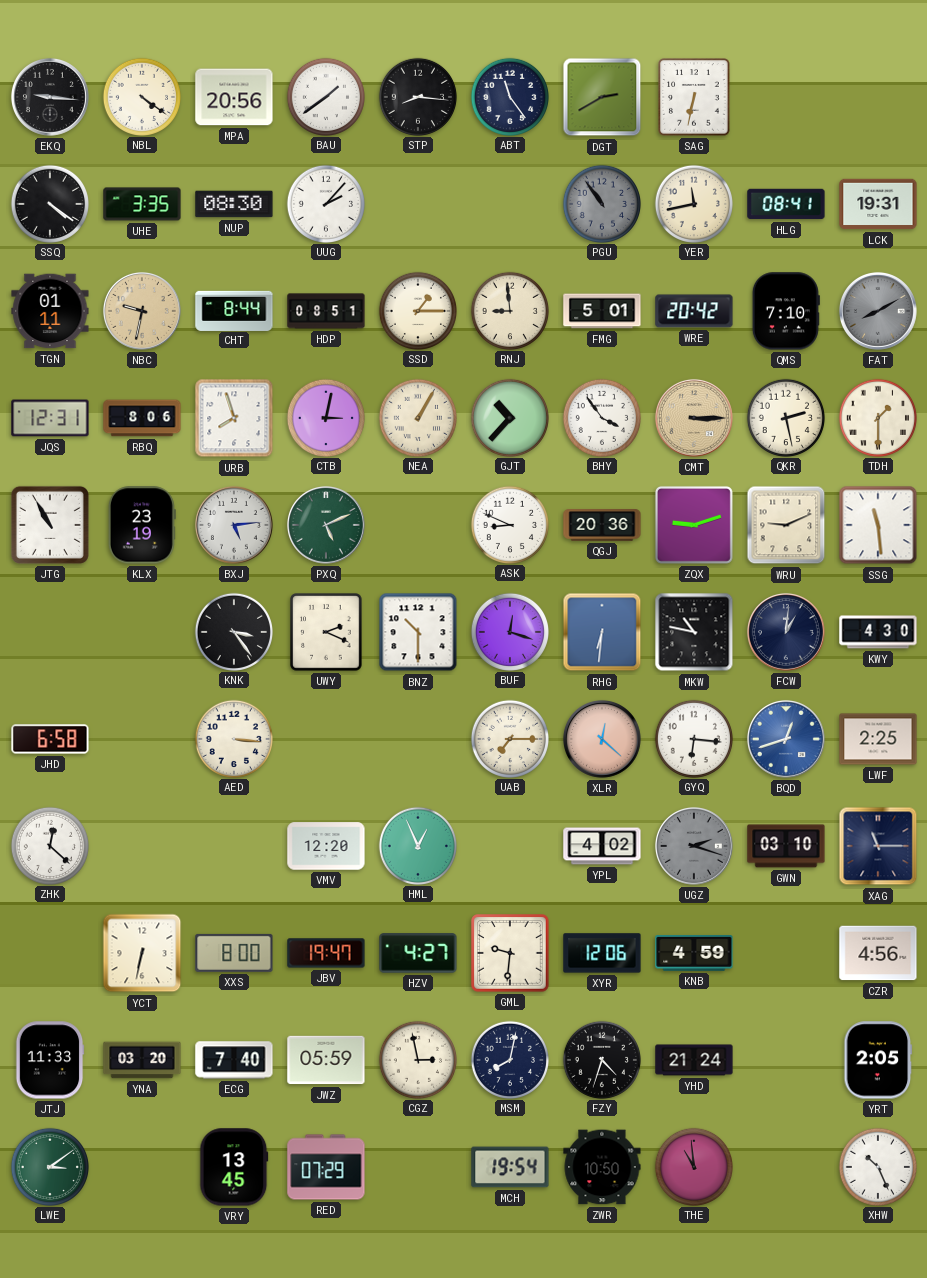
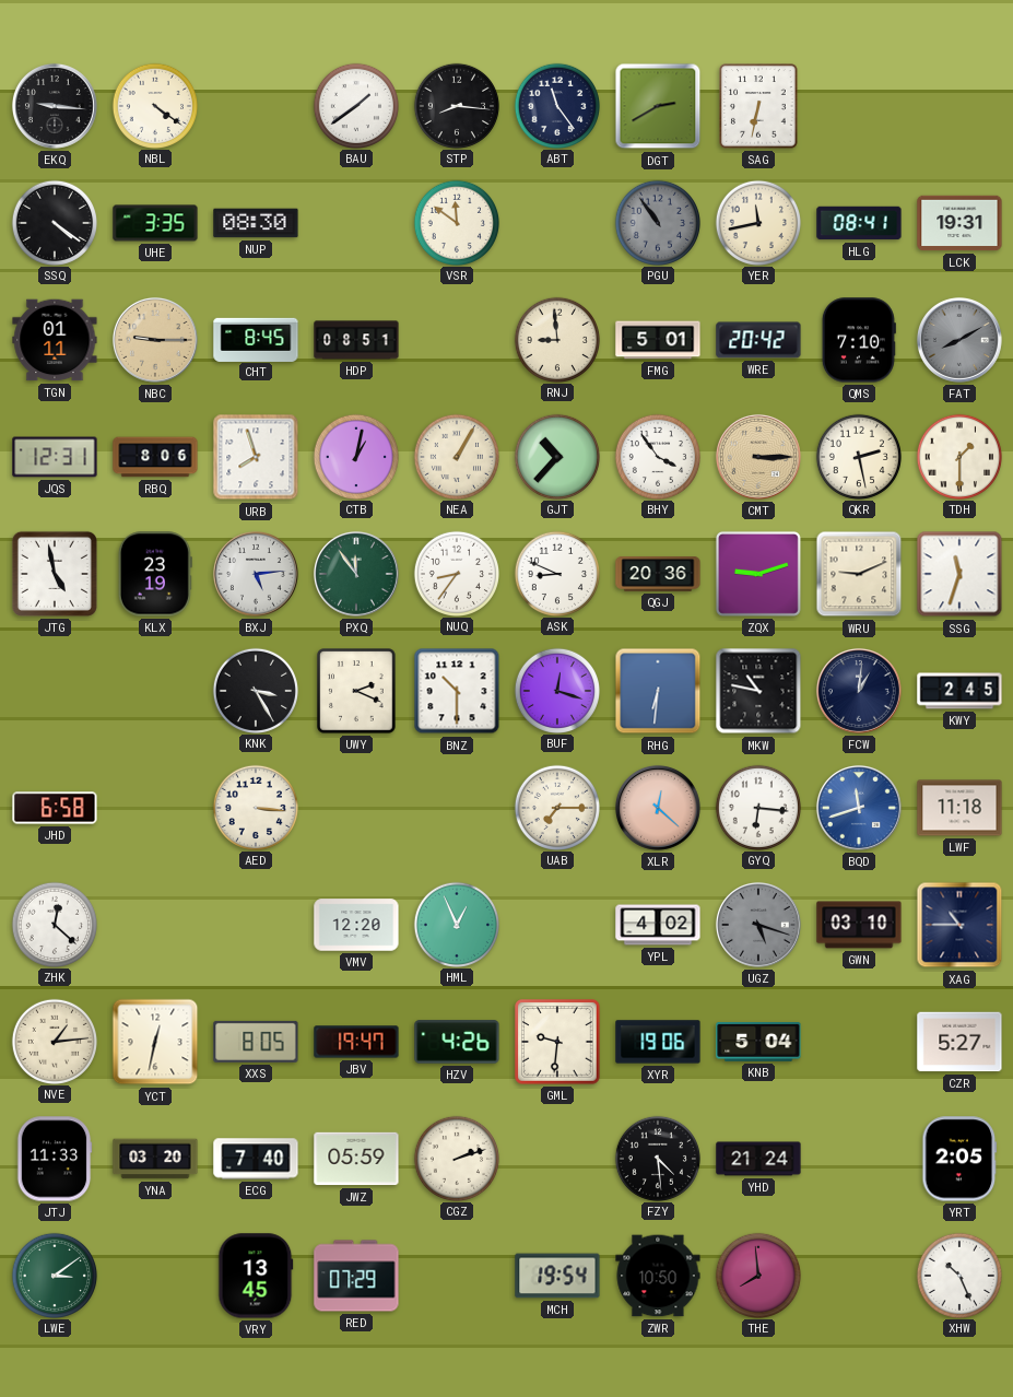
MPA: 20:56 -> none (234, 97)
UUG: 2:07 -> none (325, 203)
VSR: none -> 11:51 (456, 222)
NBC: 9:32 -> 9:15 (155, 340)
CHT: 8:44 -> 8:45 (256, 339)
SSD: 1:15 -> none (417, 310)
CTB: 3:02 -> 1:02 (355, 456)
JTG: 10:55 -> 4:58 (55, 574)
PXQ: 5:11 -> 11:54 (356, 574)
NUQ: none -> 8:36 (456, 573)
SSG: 11:29 -> 11:33 (959, 574)
KNK: 3:24 -> 3:25 (255, 690)
KWY: 4:30 -> 2:45 (959, 691)
BQD: 12:42 -> 11:42 (859, 808)
LWF: 2:25 -> 11:18 (959, 808)
UGZ: 2:18 -> 5:18 (758, 925)
XAG: 11:15 -> 10:45 (959, 925)
NVE: none -> 1:14 (54, 1041)
YCT: 6:32 -> 12:32 (155, 1042)
XXS: 8:00 -> 8:05 (256, 1042)
HZV: 4:27 -> 4:26 (457, 1042)
XYR: 12:06 -> 19:06 (658, 1042)
KNB: 4:59 -> 5:04 (758, 1043)
CZR: 4:56 -> 5:27 (959, 1042)
CGZ: 2:58 -> 2:12 (456, 1158)
MSM: 8:02 -> none (509, 1059)
FZY: 4:33 -> 4:29 (657, 1158)
THE: 10:59 -> 7:59 (757, 1275)
